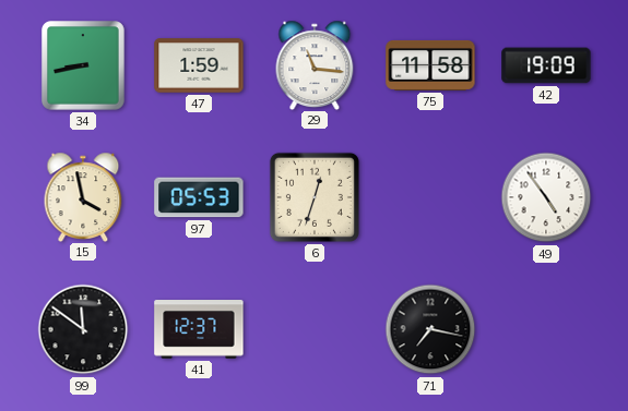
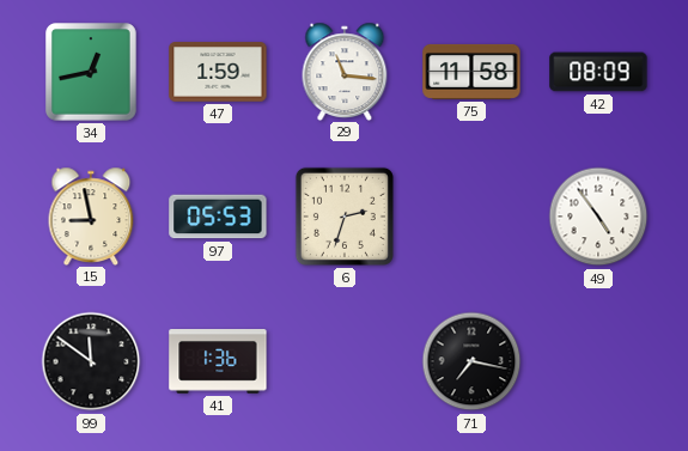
34: 8:43 -> 12:43 (92, 73)
42: 19:09 -> 08:09 (598, 72)
15: 3:58 -> 8:58 (91, 215)
6: 12:33 -> 2:33 (345, 217)
41: 12:37 -> 1:36 (218, 361)
